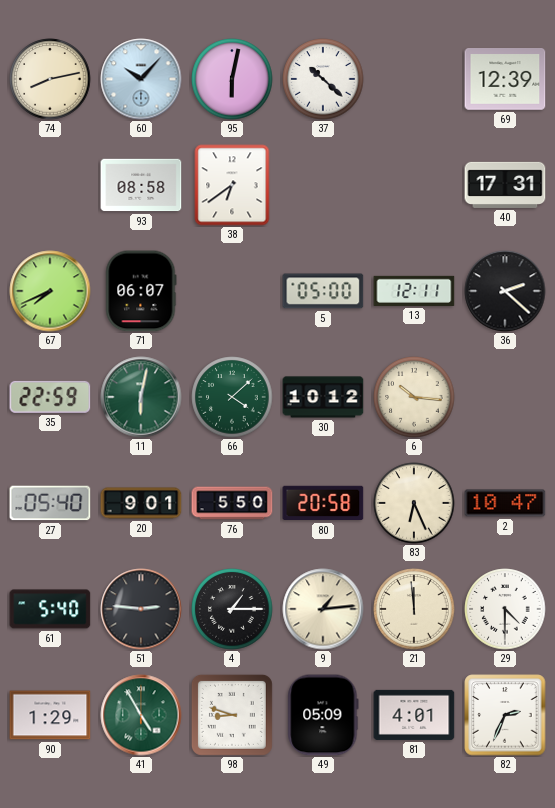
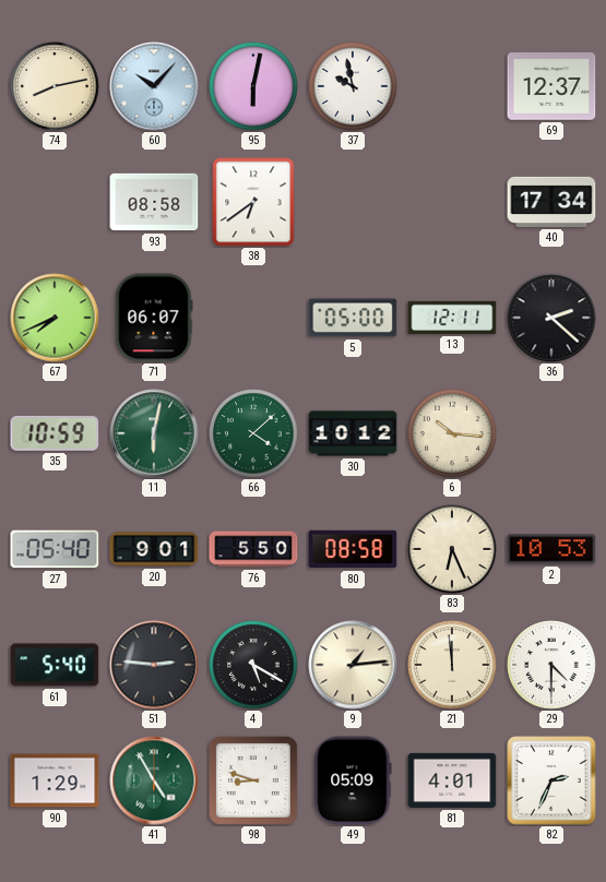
37: 10:22 -> 9:58 (353, 86)
69: 12:39 -> 12:37 (551, 87)
40: 17:31 -> 17:34 (551, 202)
35: 22:59 -> 10:59 (55, 433)
80: 20:58 -> 08:58 (353, 549)
2: 10:47 -> 10:53 (551, 549)
4: 1:15 -> 5:20 (253, 665)
